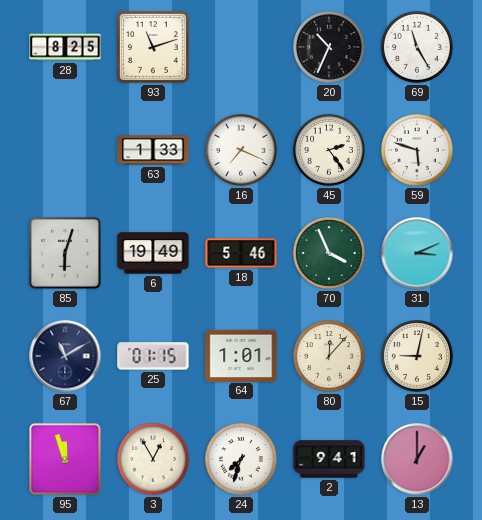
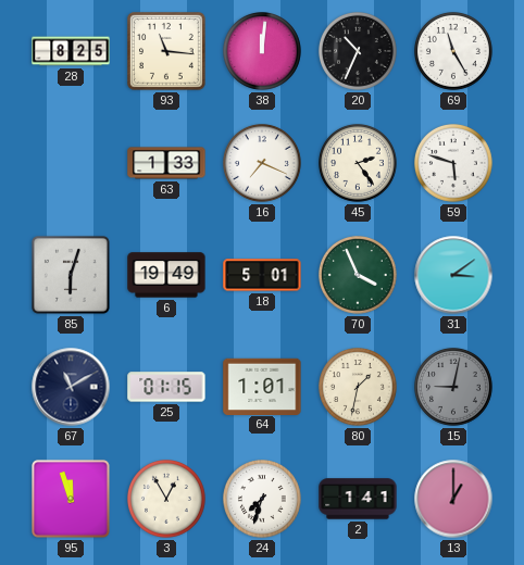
93: 11:12 -> 11:16 (167, 52)
38: none -> 12:01 (263, 52)
18: 5:46 -> 5:01 (262, 275)
31: 3:11 -> 3:09 (453, 275)
80: 12:07 -> 1:32 (359, 388)
15 dial: cream -> grey (454, 388)
2: 9:41 -> 1:41 (358, 499)
